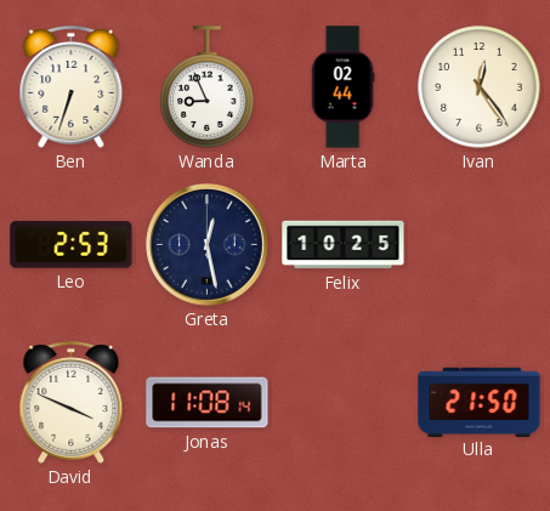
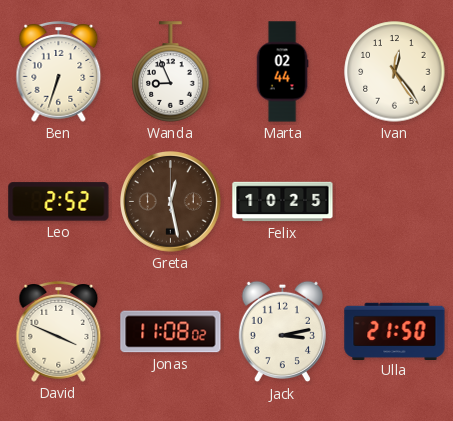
Leo: 2:53 -> 2:52 (59, 202)
Greta dial: navy -> brown (171, 202)
Jonas: 11:08:14 -> 11:08:02 (171, 332)
Jack: none -> 3:13 (282, 332)
